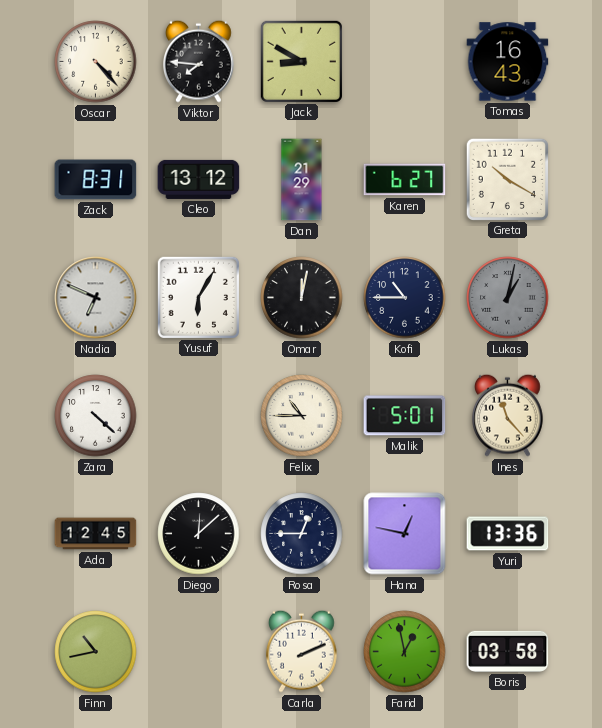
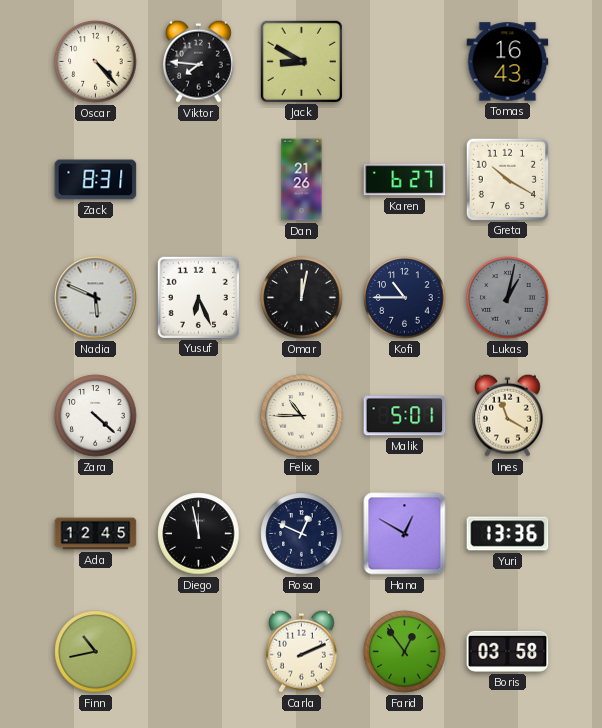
Cleo: 13:12 -> none (199, 179)
Dan: 21:29 -> 21:26 (302, 180)
Nadia: 6:49 -> 5:49 (96, 298)
Yusuf: 6:05 -> 6:26 (198, 297)
Ines: 11:23 -> 11:20 (508, 415)
Diego: 12:08 -> 11:58 (199, 534)
Rosa: 12:45 -> 12:49 (302, 534)
Hana: 12:47 -> 12:50 (405, 534)
Farid: 12:58 -> 12:54 (405, 652)
